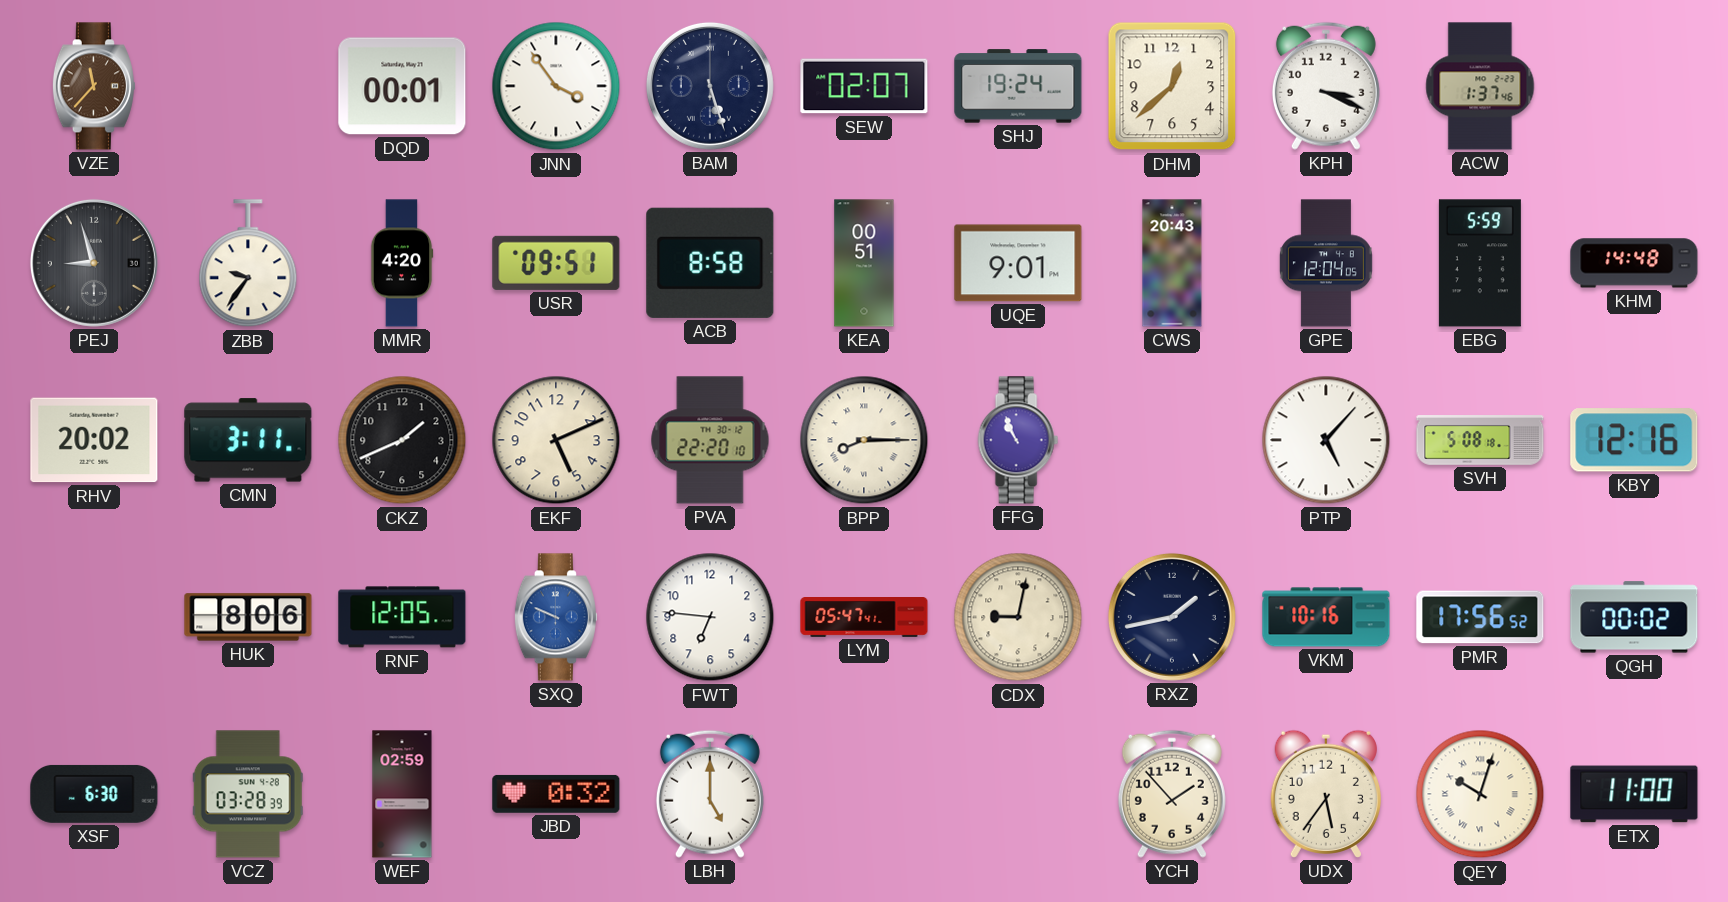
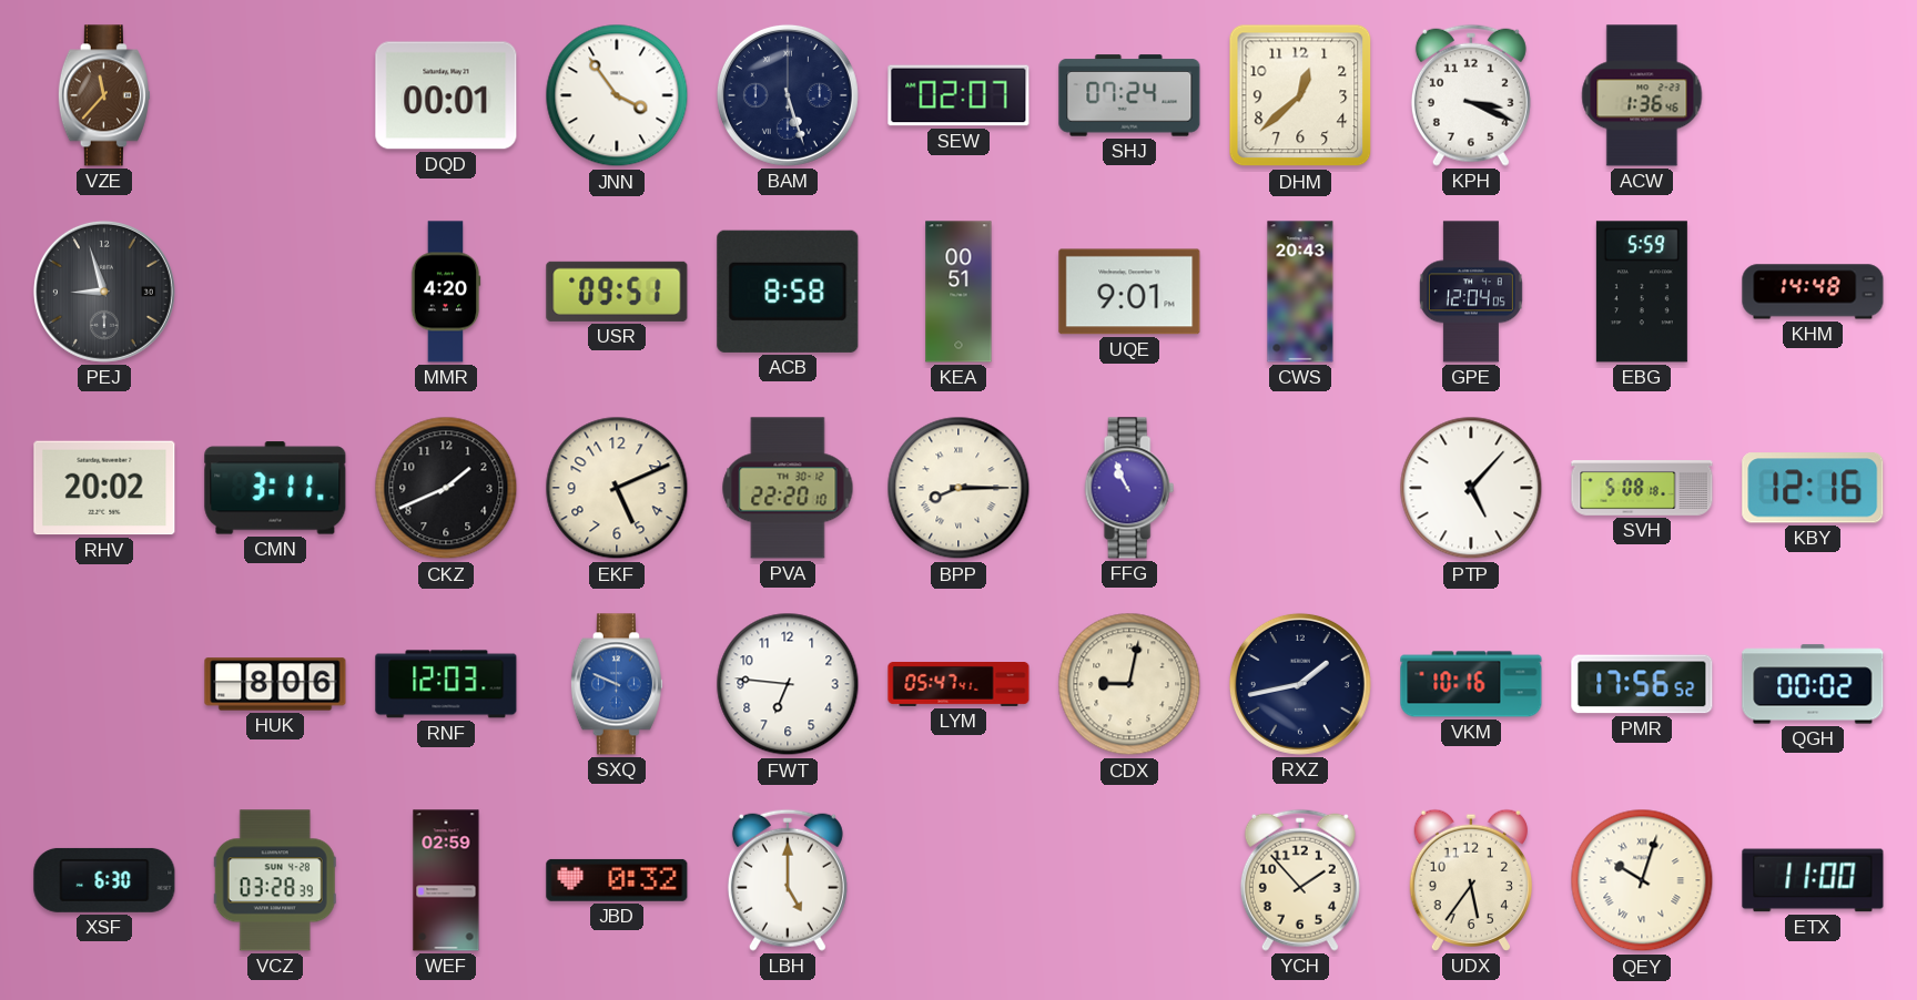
SHJ: 19:24 -> 07:24 (1129, 95)
ACW: 1:37 -> 1:36 (1642, 95)
ZBB: 9:36 -> none (248, 264)
RNF: 12:05 -> 12:03 (446, 684)
